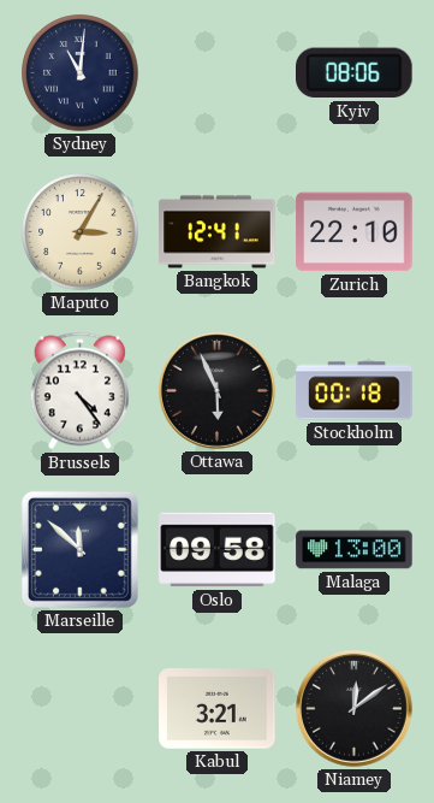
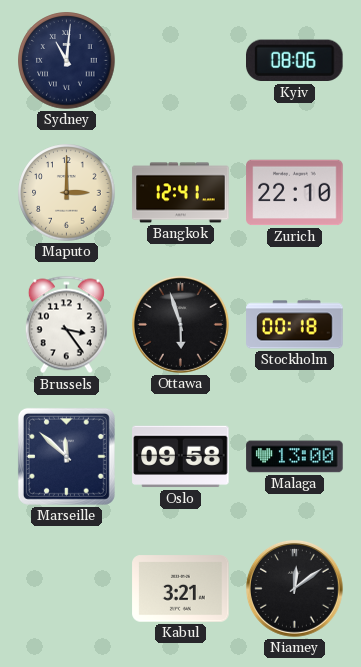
Maputo: 3:05 -> 3:00 (67, 193)
Brussels: 4:24 -> 3:24 (66, 325)
Ottawa: 5:56 -> 5:57 (180, 324)
